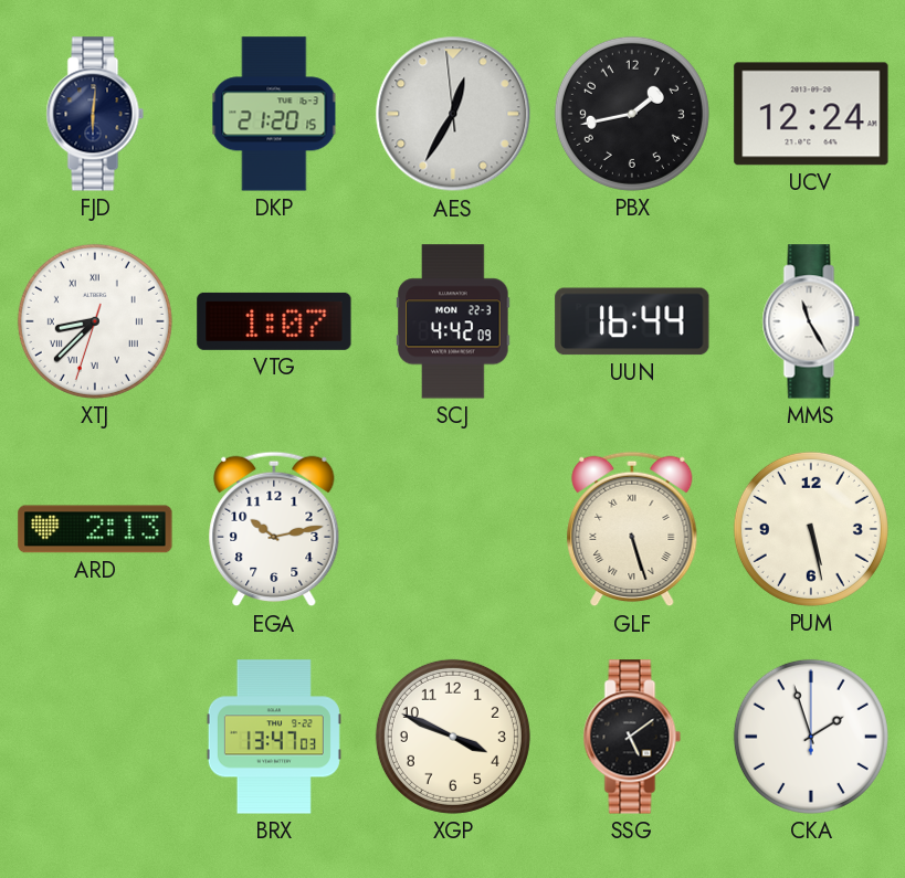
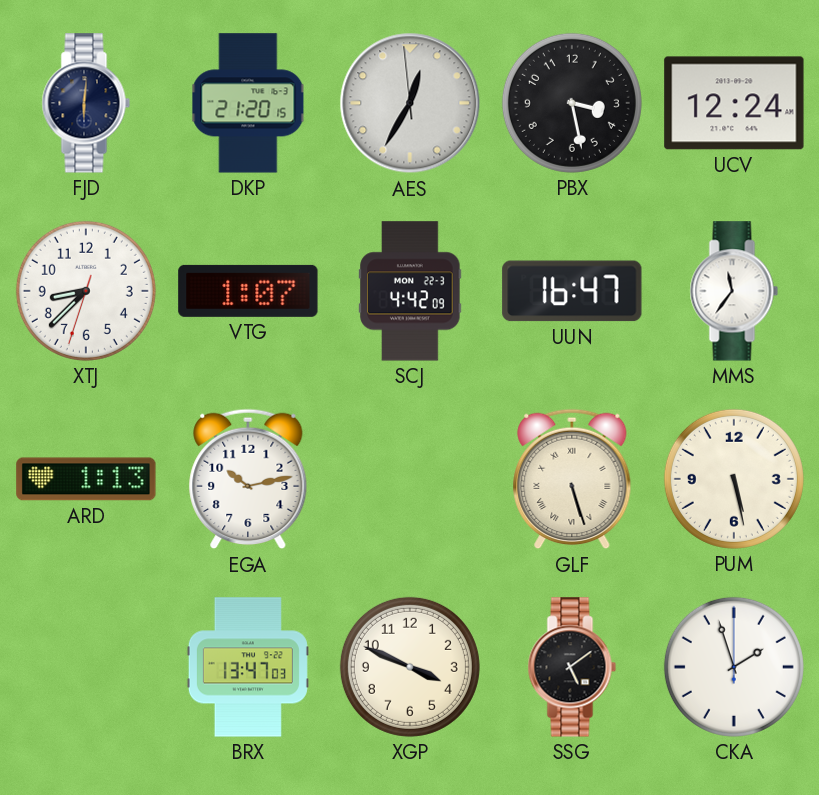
PBX: 1:43 -> 3:28 (572, 103)
XTJ numerals: Roman -> Arabic (86, 291)
UUN: 16:44 -> 16:47 (572, 291)
MMS: 11:25 -> 11:36 (734, 291)
ARD: 2:13 -> 1:13 (86, 479)
